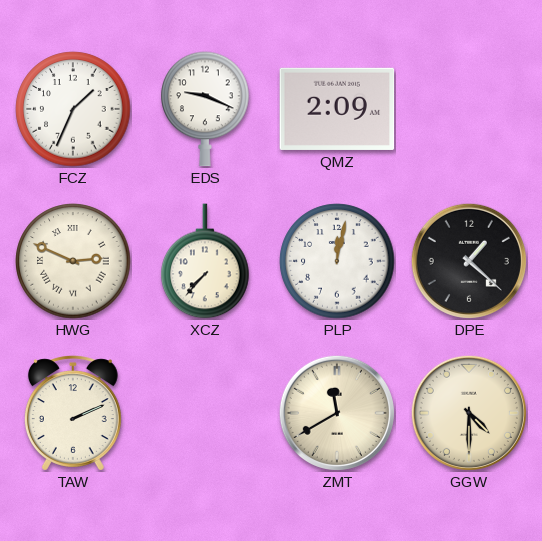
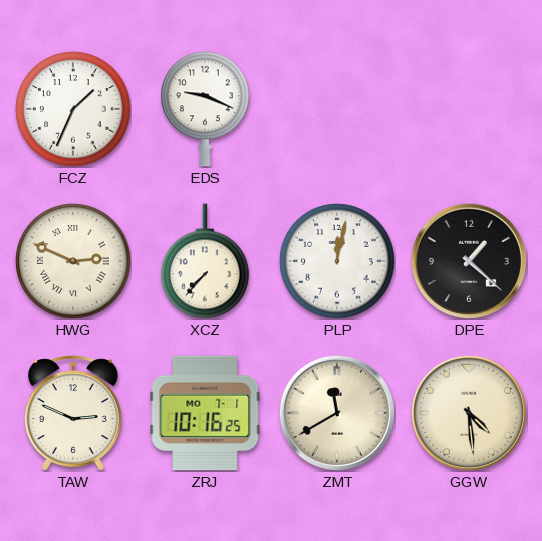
QMZ: 2:09 -> none (337, 109)
TAW: 2:11 -> 2:49 (73, 413)
ZRJ: none -> 10:16 (205, 413)
GGW: 4:30 -> 4:29 (469, 413)
